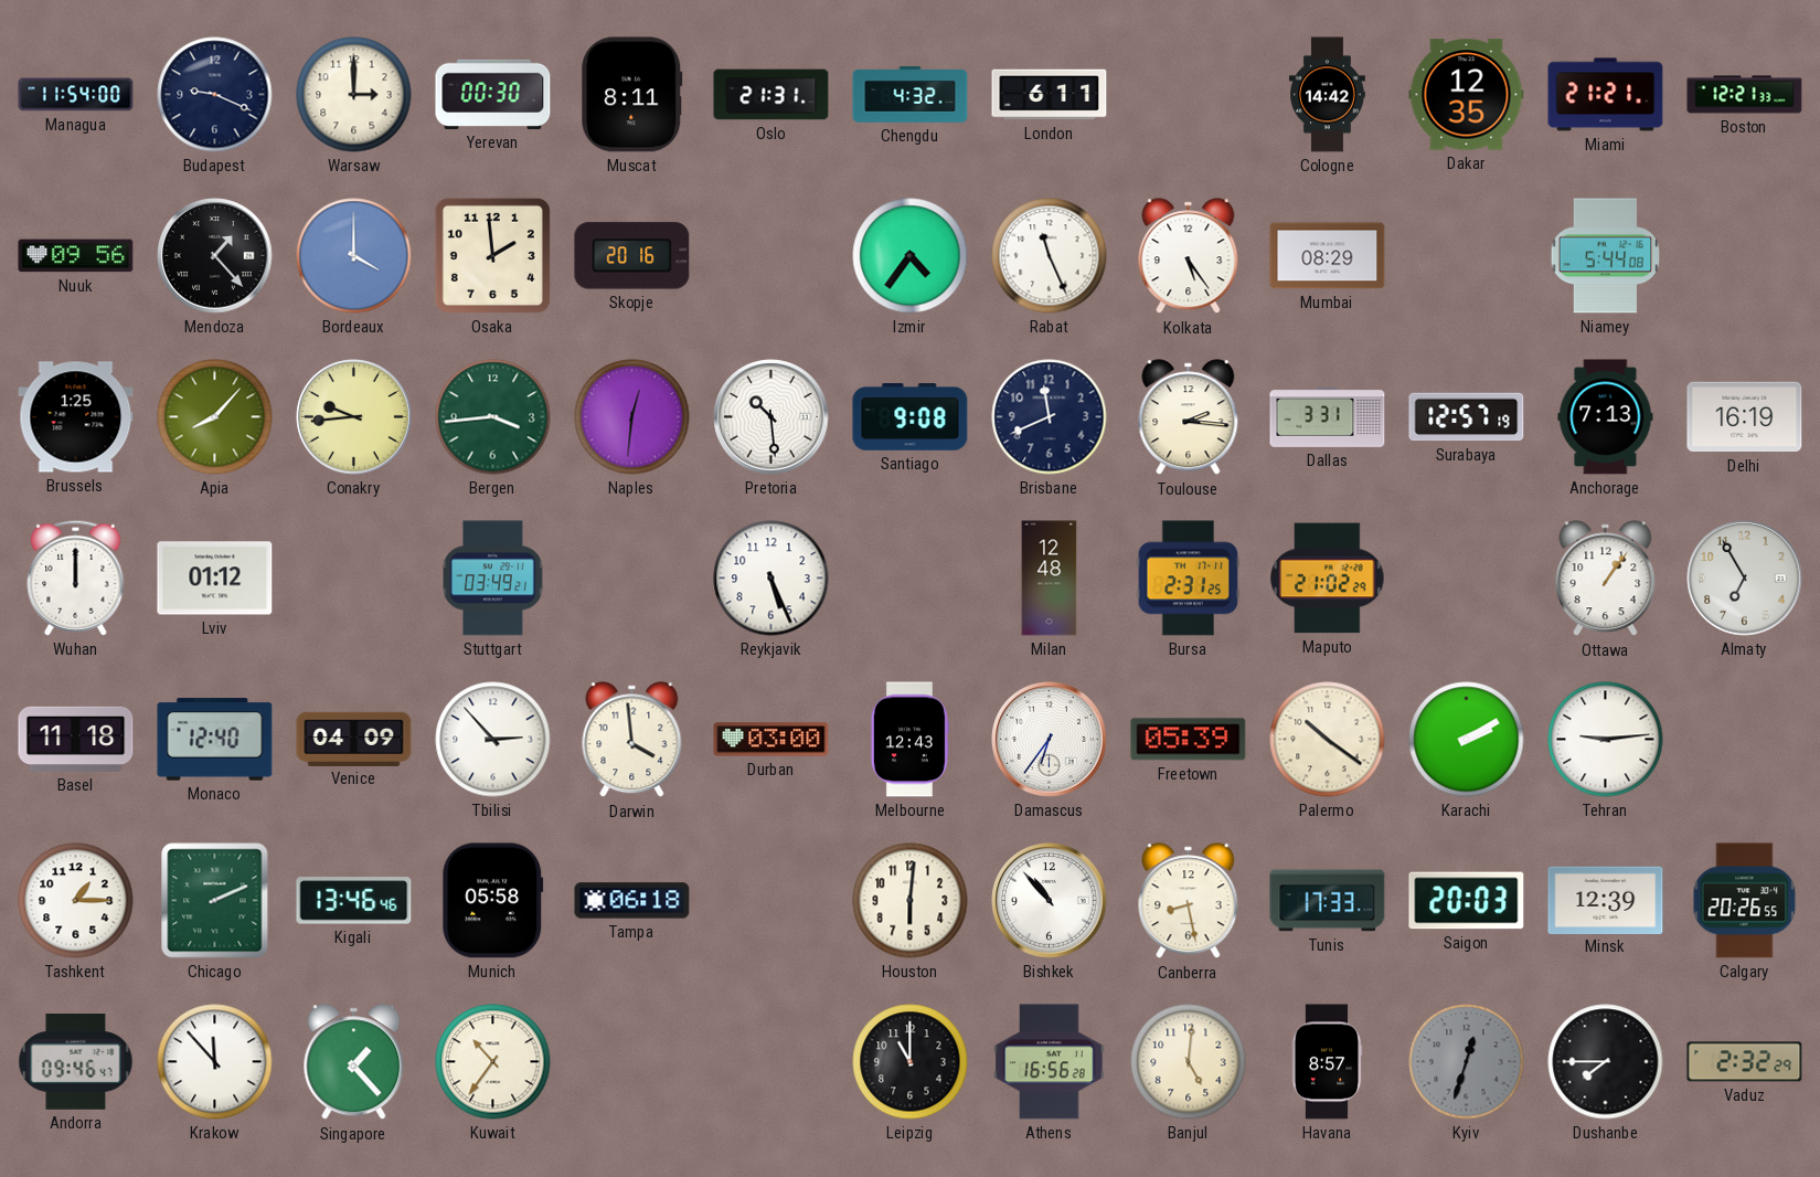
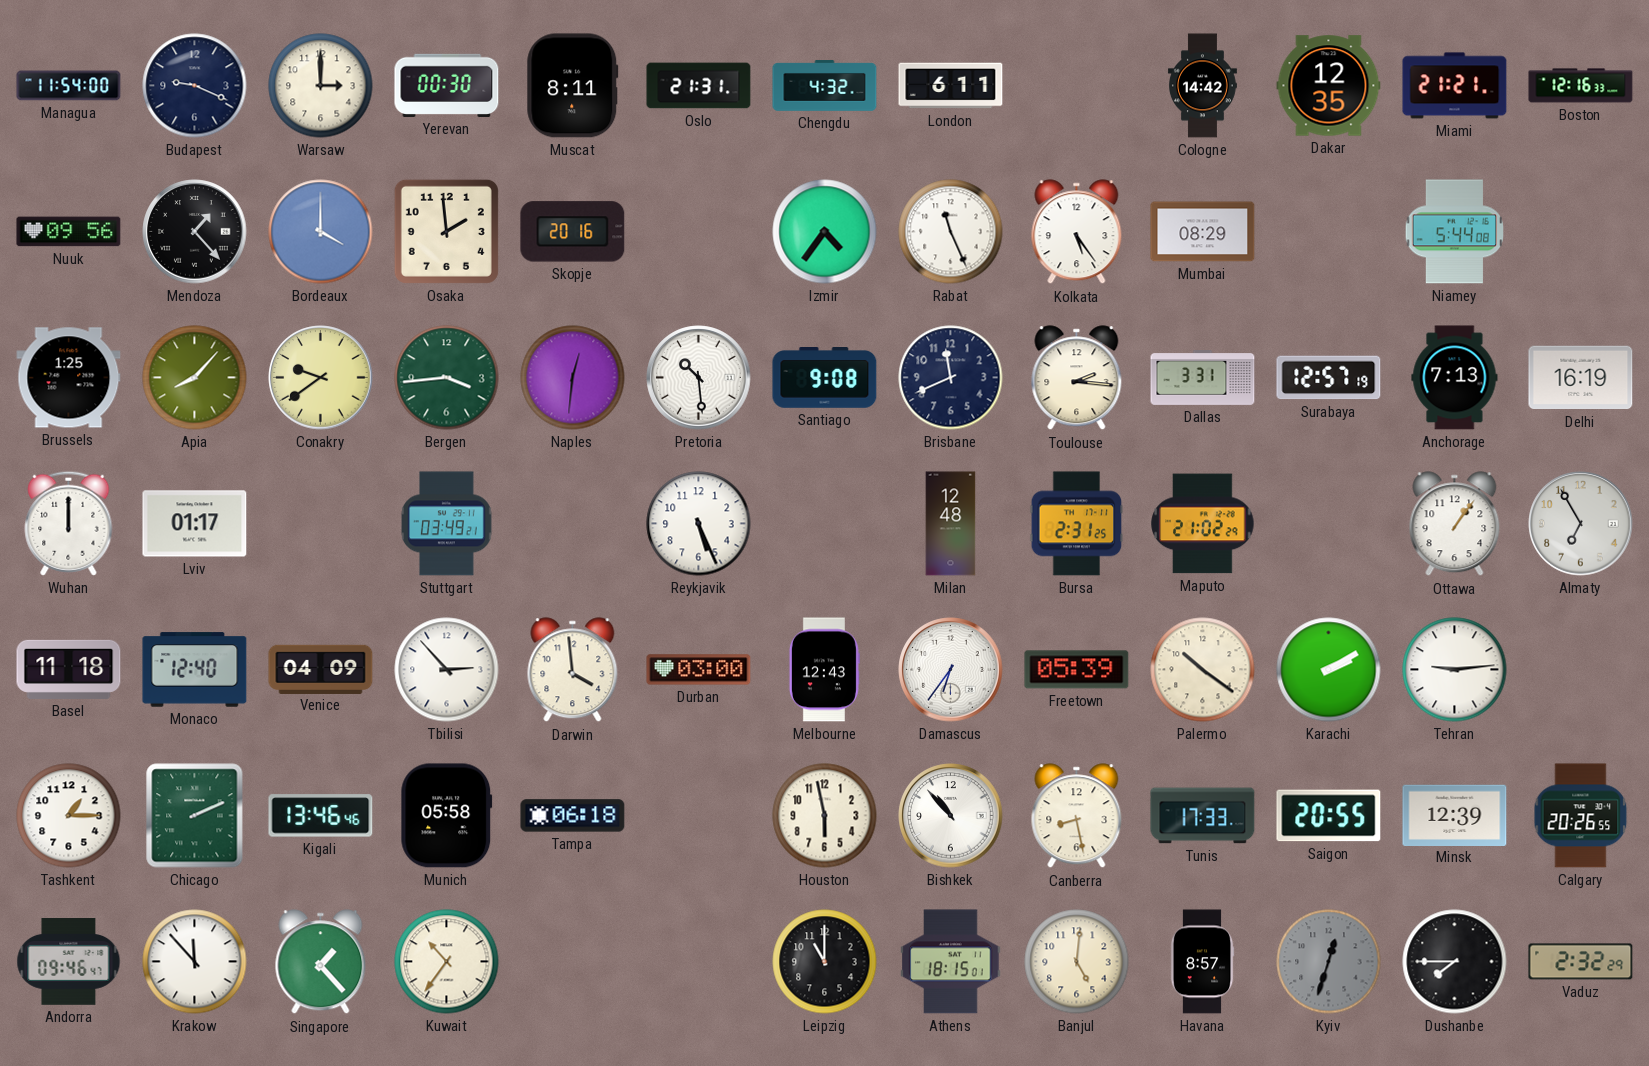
Boston: 12:21 -> 12:16 (1581, 86)
Conakry: 9:44 -> 9:39 (321, 378)
Lviv: 01:12 -> 01:17 (195, 524)
Houston: 6:01 -> 5:58 (825, 816)
Saigon: 20:03 -> 20:55 (1329, 816)
Athens: 16:56 -> 18:15 (951, 962)
